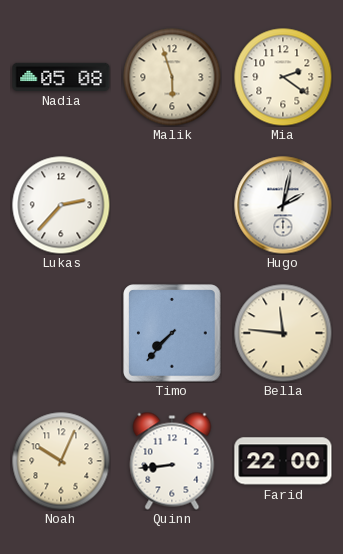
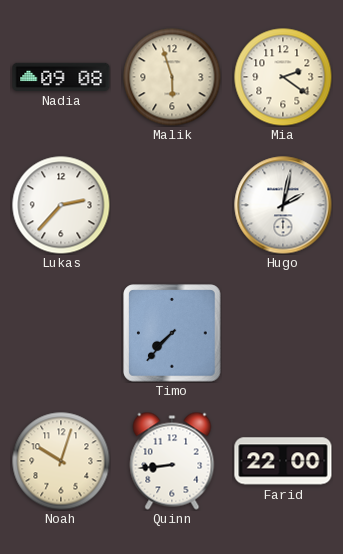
Nadia: 05:08 -> 09:08 (61, 77)
Bella: 11:46 -> none (283, 333)
Noah: 10:04 -> 10:03 (61, 461)
